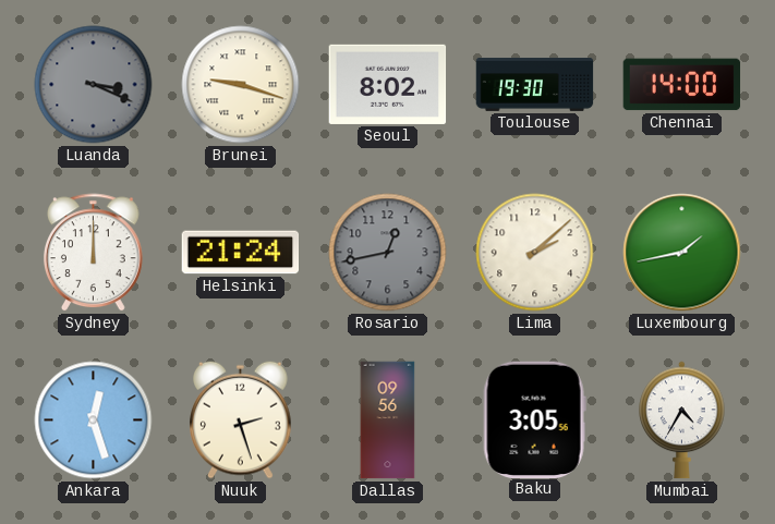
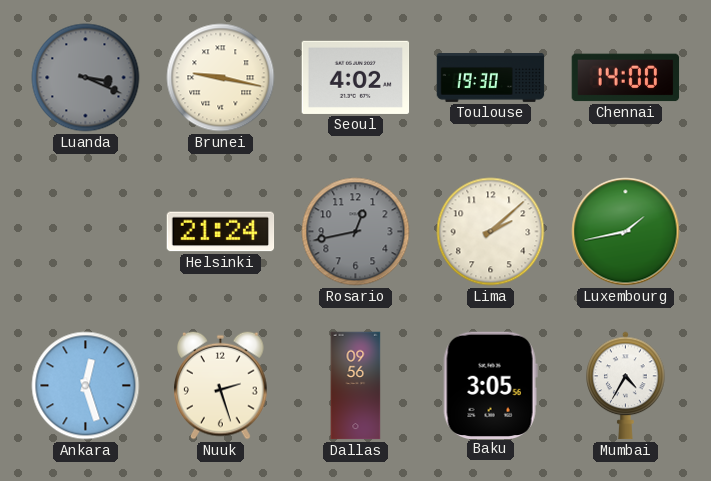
Brunei: 9:18 -> 9:17 (221, 78)
Seoul: 8:02 -> 4:02 (356, 77)
Sydney: 12:00 -> none (93, 253)
